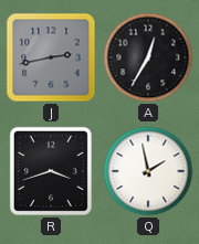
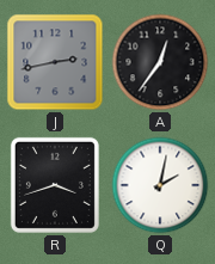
A: 12:35 -> 12:36 (160, 62)
Q: 1:58 -> 2:02 (160, 185)
